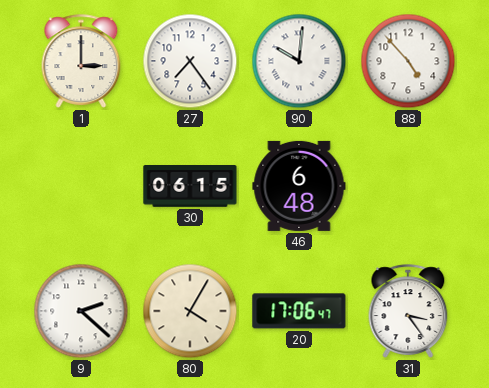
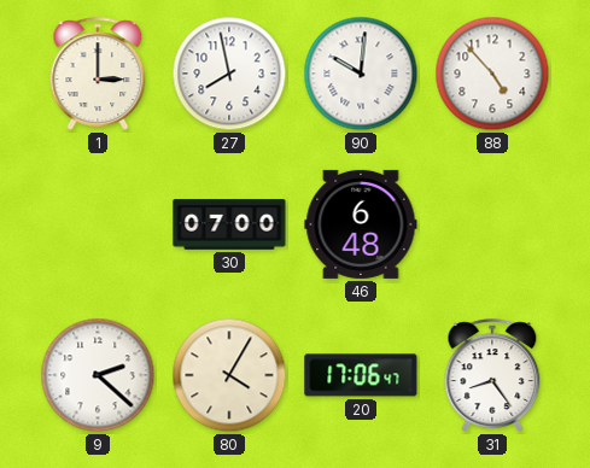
27: 7:24 -> 7:58 (229, 74)
30: 06:15 -> 07:00 (229, 226)
31: 3:24 -> 8:24 (492, 375)
